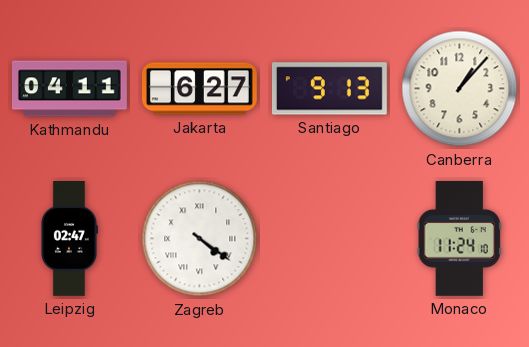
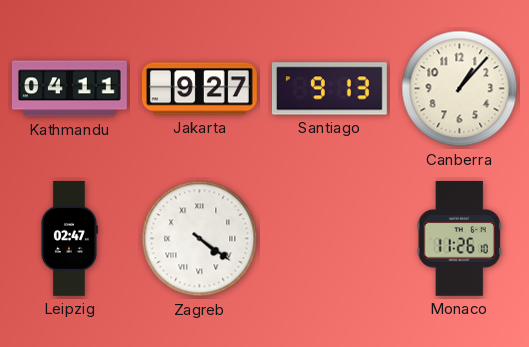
Jakarta: 6:27 -> 9:27 (200, 89)
Monaco: 11:24 -> 11:26 (459, 238)
